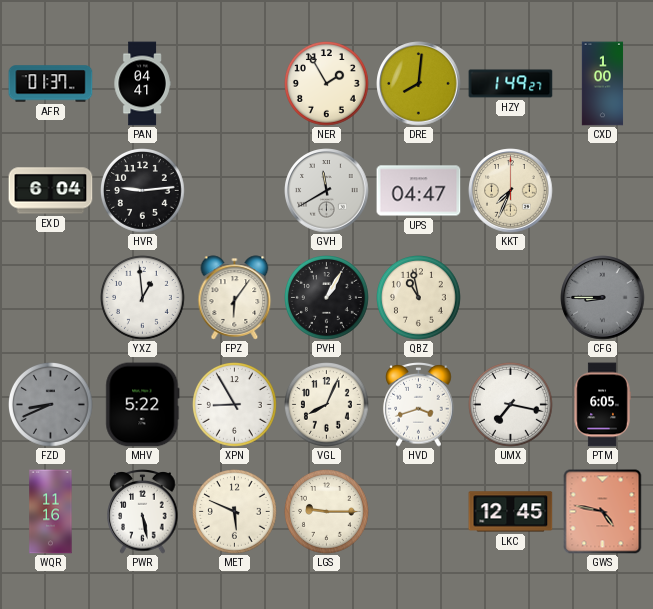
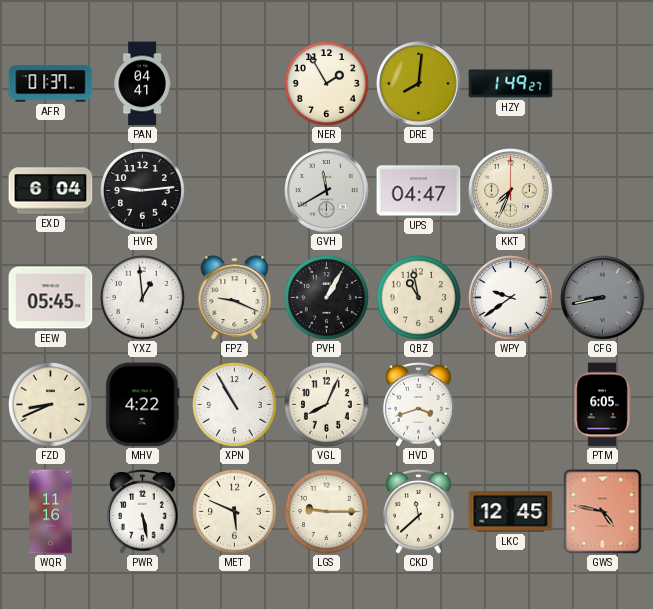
CXD: 1:00 -> none (603, 84)
EEW: none -> 05:45 (51, 298)
FPZ: 6:06 -> 9:19 (235, 298)
WPY: none -> 9:39 (511, 298)
CFG: 8:45 -> 8:43 (603, 298)
FZD dial: grey -> cream (51, 405)
MHV: 5:22 -> 4:22 (143, 405)
XPN: 8:55 -> 10:55 (235, 405)
UMX: 7:17 -> none (511, 405)
CKD: none -> 11:38 (419, 512)
